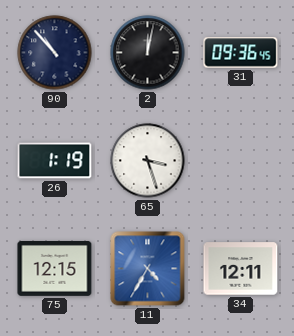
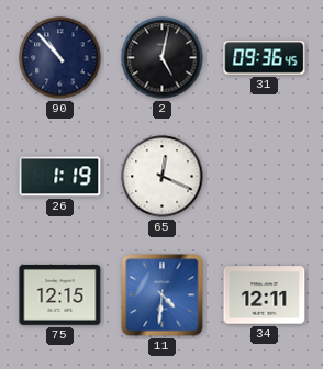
2: 12:02 -> 5:02 (163, 58)
65: 3:27 -> 12:19 (163, 177)
11: 4:35 -> 4:31 (163, 295)
